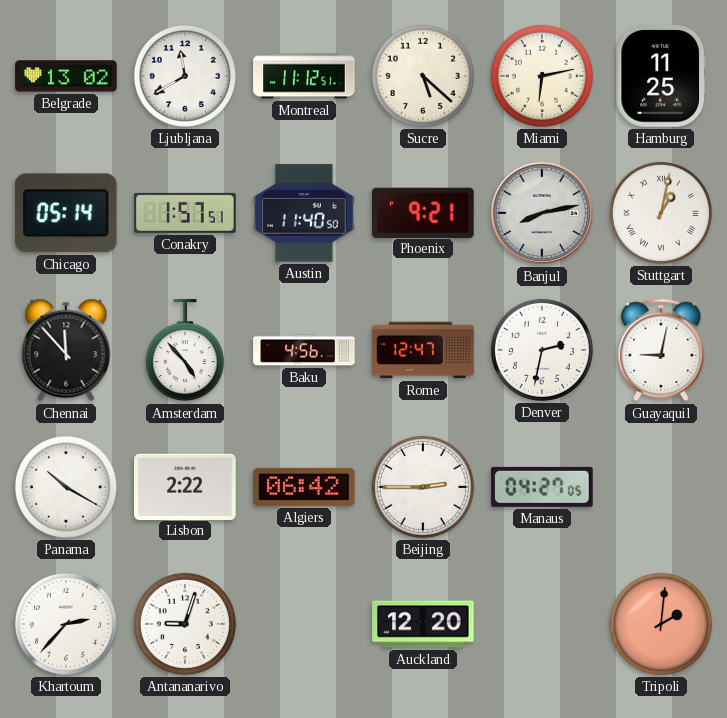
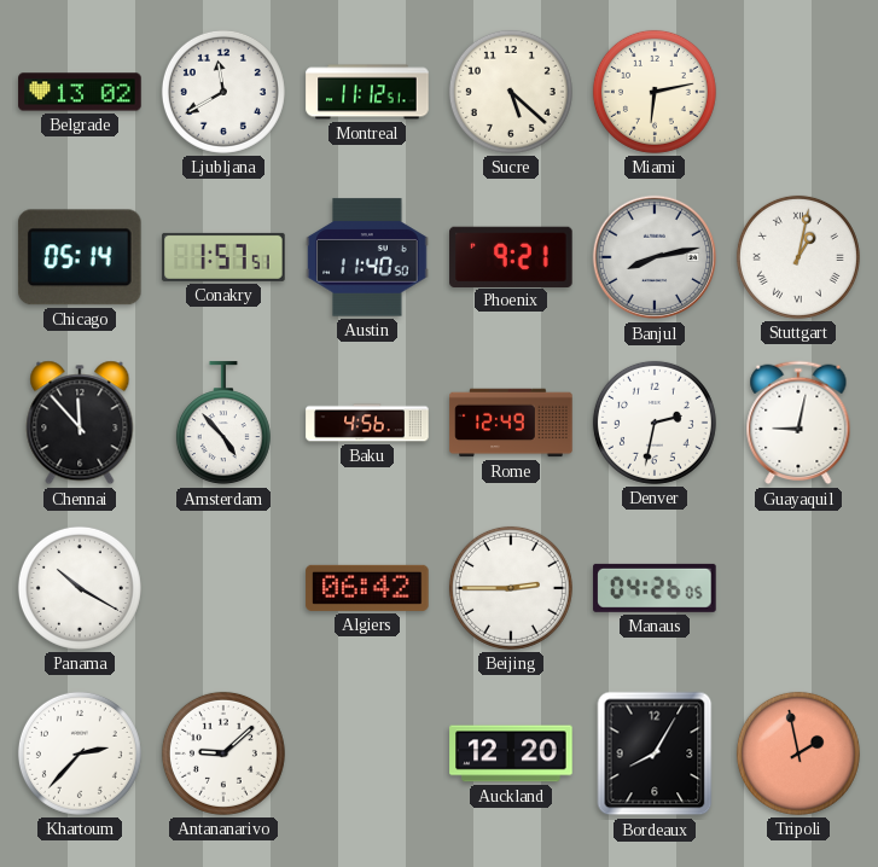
Hamburg: 11:25 -> none (661, 76)
Rome: 12:47 -> 12:49 (511, 423)
Lisbon: 2:22 -> none (185, 486)
Manaus: 04:27 -> 04:26 (655, 588)
Antananarivo: 9:03 -> 9:08 (223, 753)
Bordeaux: none -> 8:05 (655, 753)
Tripoli: 2:01 -> 1:58 (798, 753)
